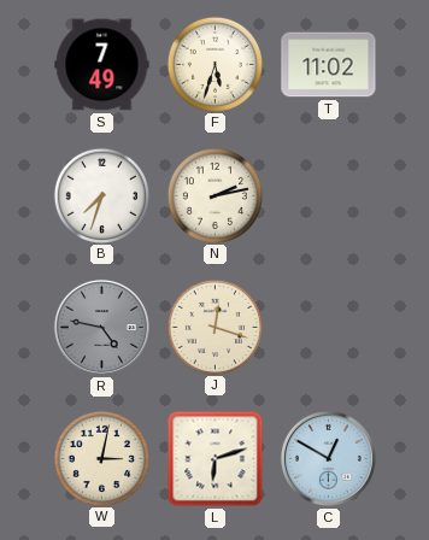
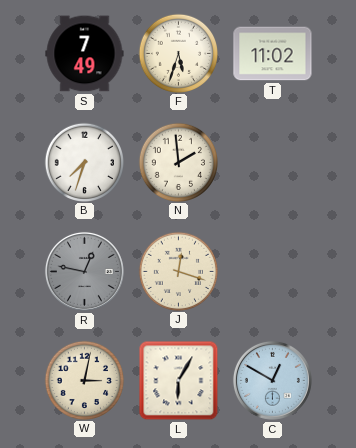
N: 2:13 -> 1:59 (178, 162)
R: 4:47 -> 12:47 (84, 271)
L: 6:12 -> 6:05 (179, 381)
